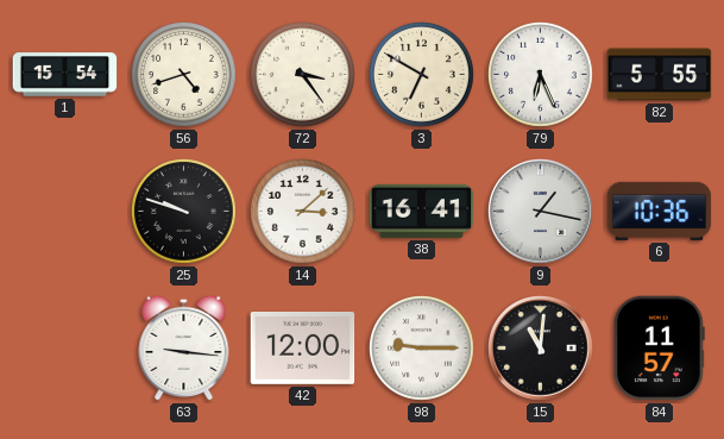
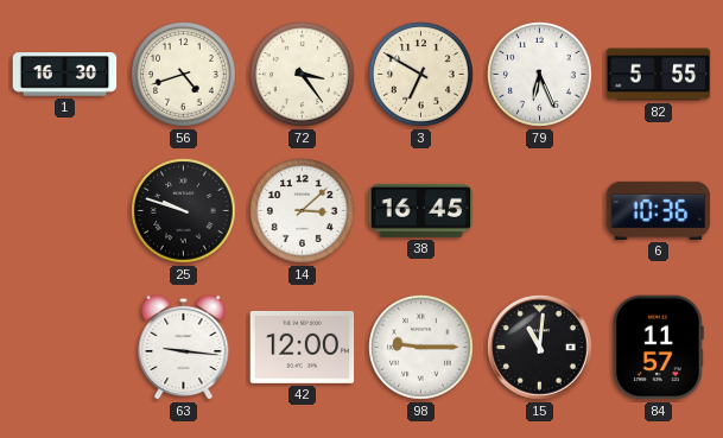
1: 15:54 -> 16:30 (65, 75)
38: 16:41 -> 16:45 (421, 210)
9: 1:17 -> none (541, 212)
